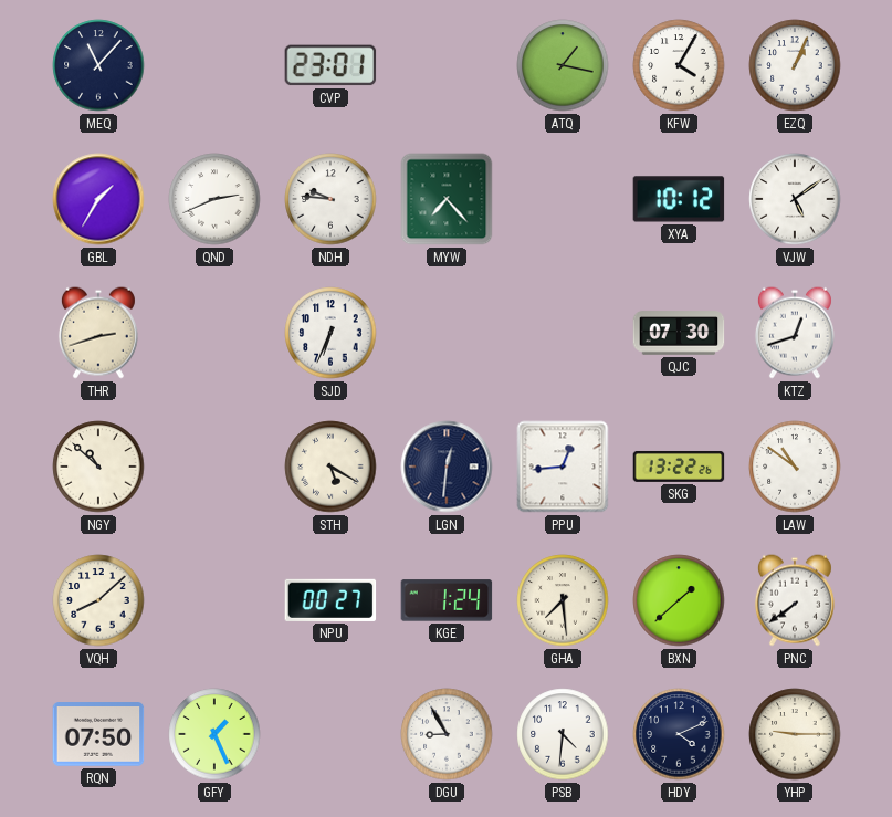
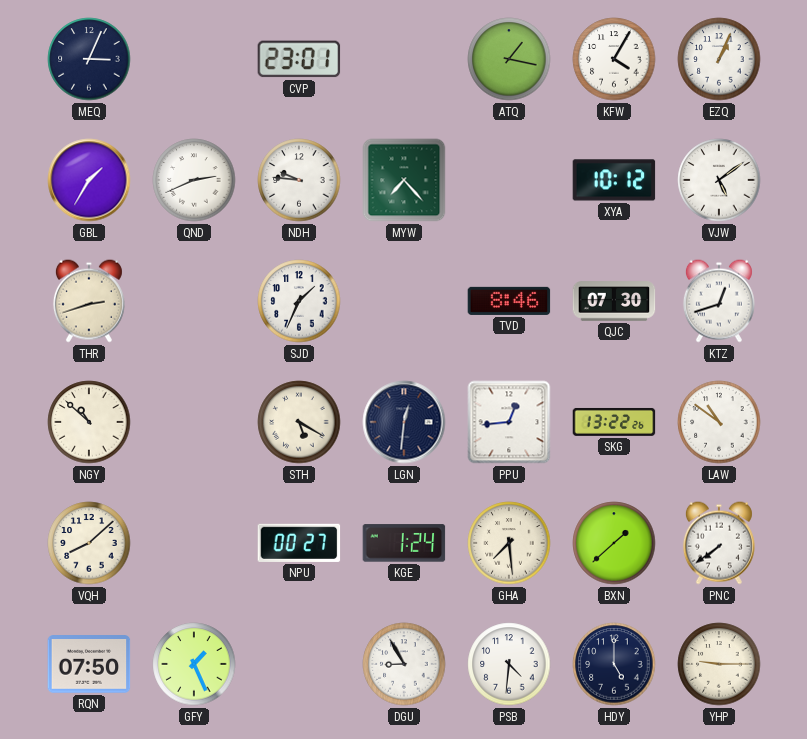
MEQ: 11:07 -> 3:04 (89, 59)
SJD: 6:34 -> 1:34 (299, 301)
TVD: none -> 8:46 (509, 301)
HDY: 4:11 -> 5:00 (614, 664)
